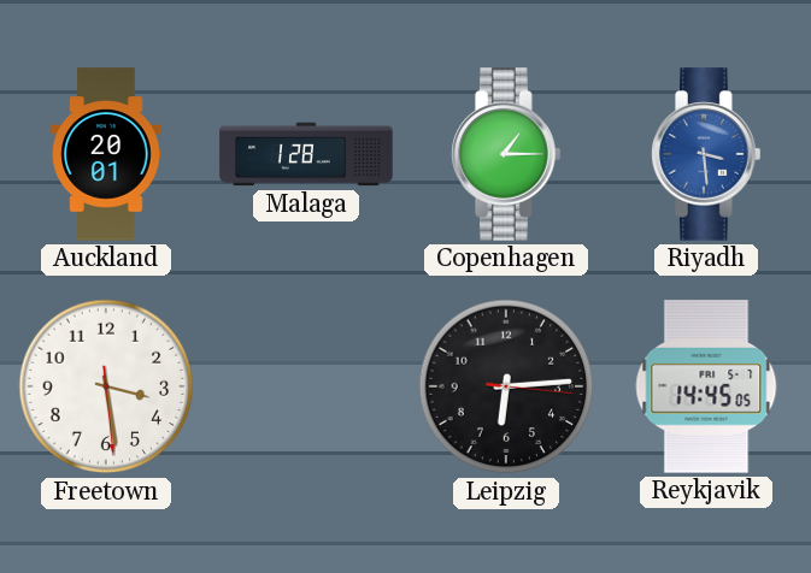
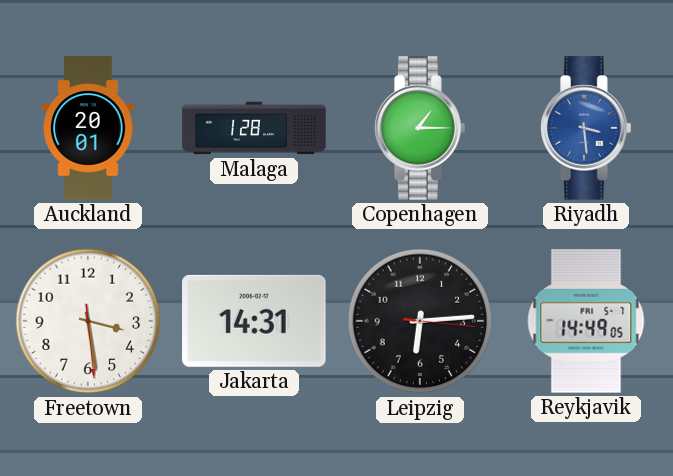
Jakarta: none -> 14:31 (254, 321)
Reykjavik: 14:45 -> 14:49 (586, 321)
